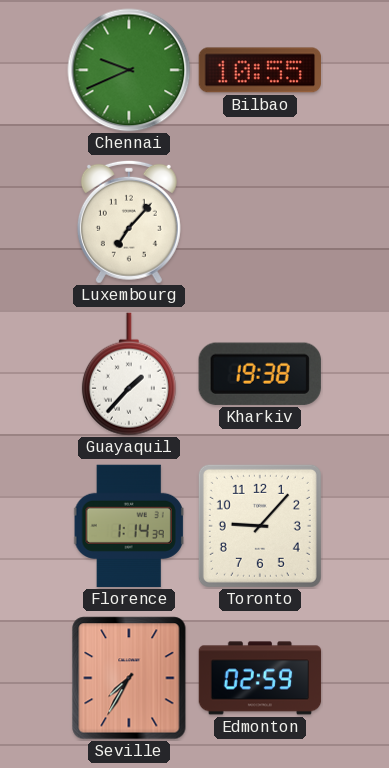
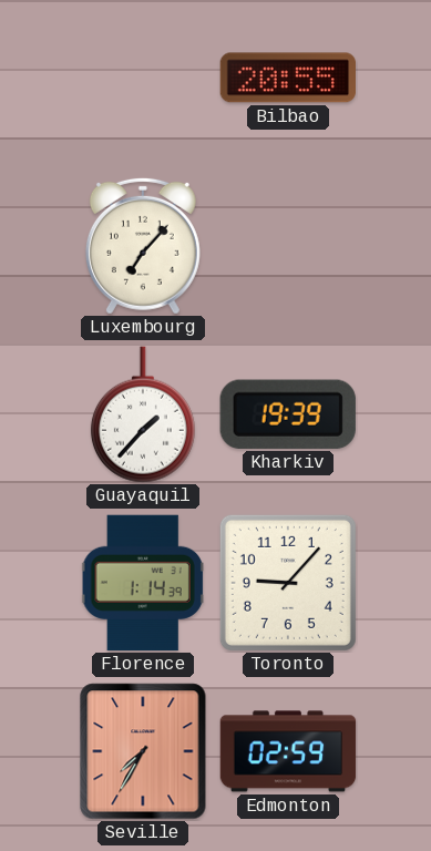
Chennai: 9:41 -> none (129, 70)
Bilbao: 10:55 -> 20:55 (287, 78)
Kharkiv: 19:38 -> 19:39 (288, 414)
